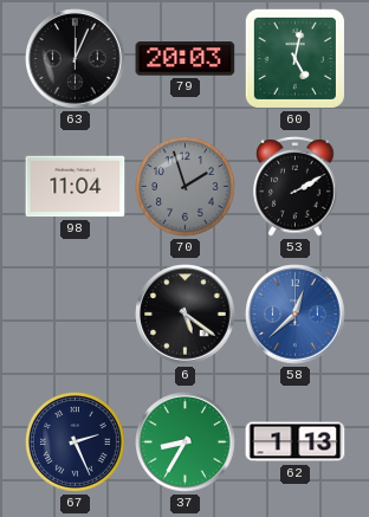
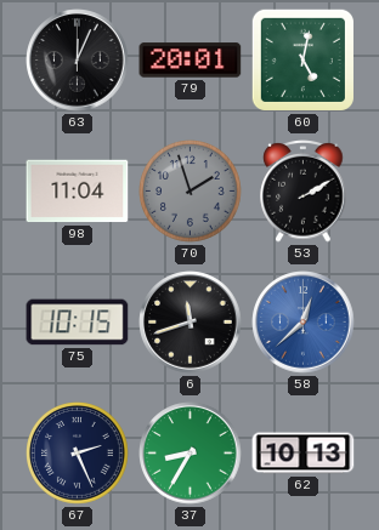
79: 20:03 -> 20:01 (191, 61)
75: none -> 10:15 (78, 323)
6: 5:21 -> 11:42 (191, 323)
62: 1:13 -> 10:13 (304, 454)
